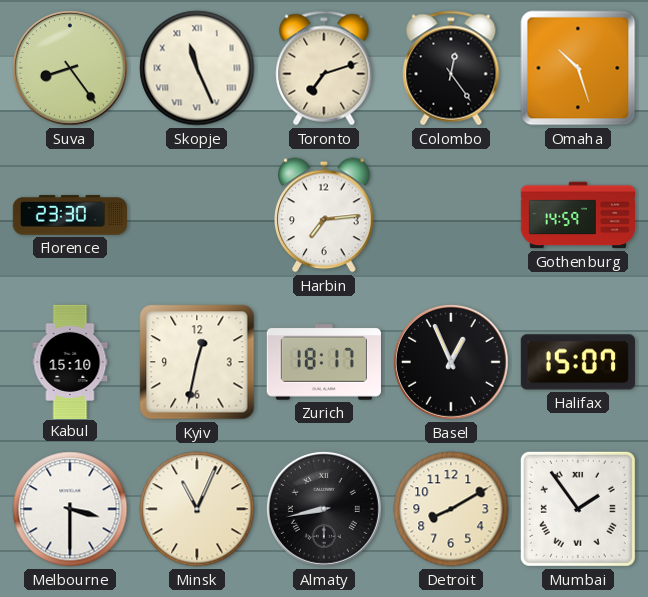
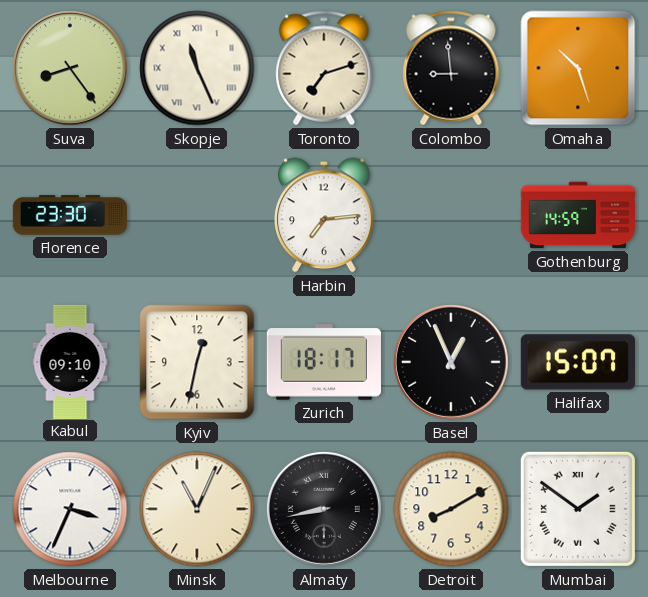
Colombo: 12:24 -> 8:59 (451, 68)
Kabul: 15:10 -> 09:10 (70, 361)
Melbourne: 3:30 -> 3:34 (70, 509)
Mumbai: 1:54 -> 1:51 (578, 509)
